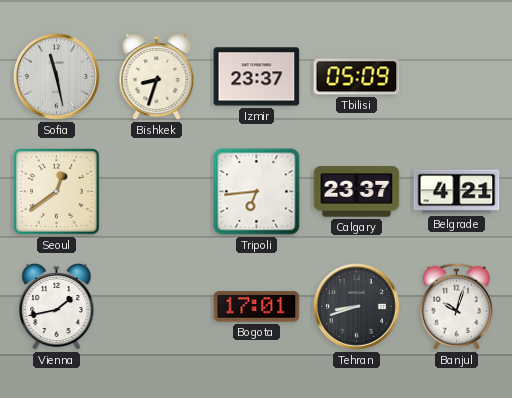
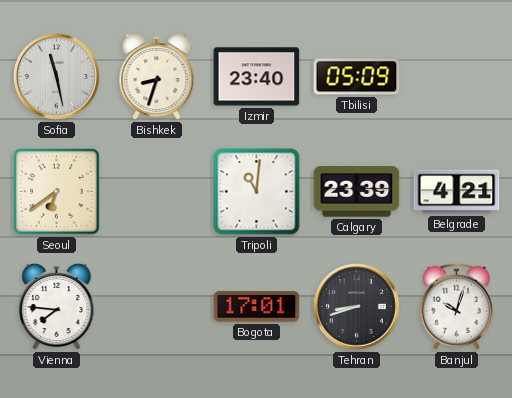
Izmir: 23:37 -> 23:40 (257, 77)
Seoul: 12:39 -> 6:39 (57, 192)
Tripoli: 6:44 -> 11:01 (257, 192)
Calgary: 23:37 -> 23:39 (357, 192)
Vienna: 1:43 -> 7:46 (57, 307)
